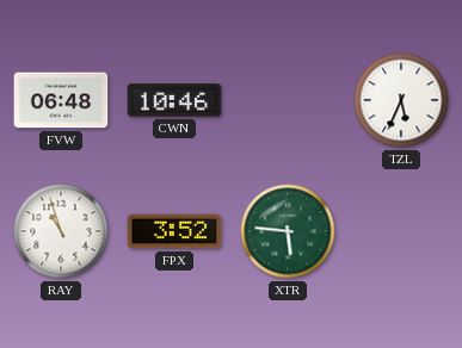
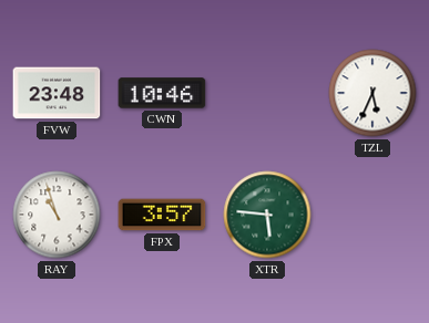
FVW: 06:48 -> 23:48 (57, 93)
FPX: 3:52 -> 3:57 (162, 215)
